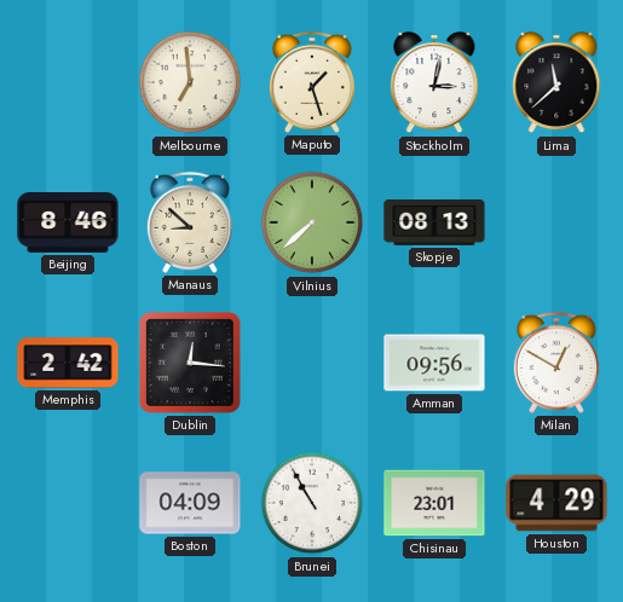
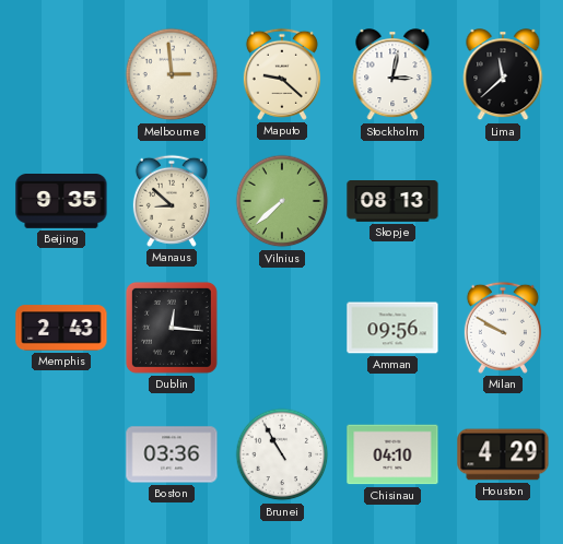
Melbourne: 6:59 -> 2:59 (172, 74)
Maputo: 1:27 -> 9:22 (282, 74)
Beijing: 8:46 -> 9:35 (61, 202)
Memphis: 2:42 -> 2:43 (61, 328)
Milan: 12:50 -> 9:50 (503, 328)
Boston: 04:09 -> 03:36 (172, 454)
Chisinau: 23:01 -> 04:10 (392, 454)
